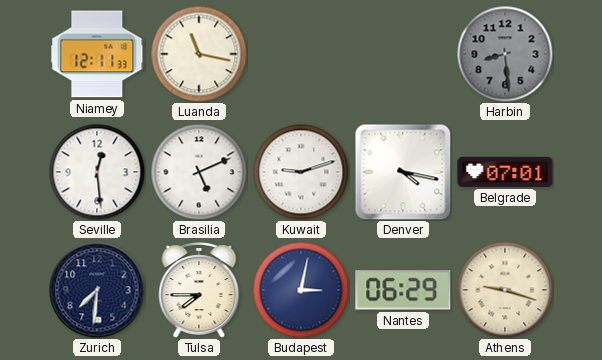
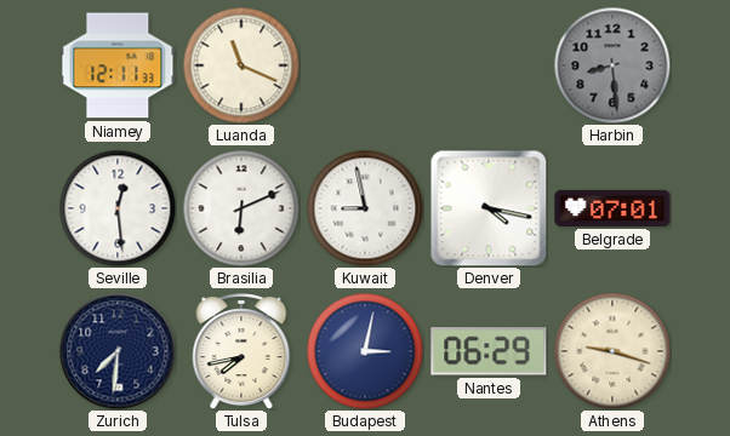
Luanda: 11:17 -> 11:19 (241, 65)
Brasilia: 5:11 -> 6:11 (241, 208)
Kuwait: 9:12 -> 8:58 (365, 208)
Tulsa: 7:45 -> 7:43 (241, 352)
